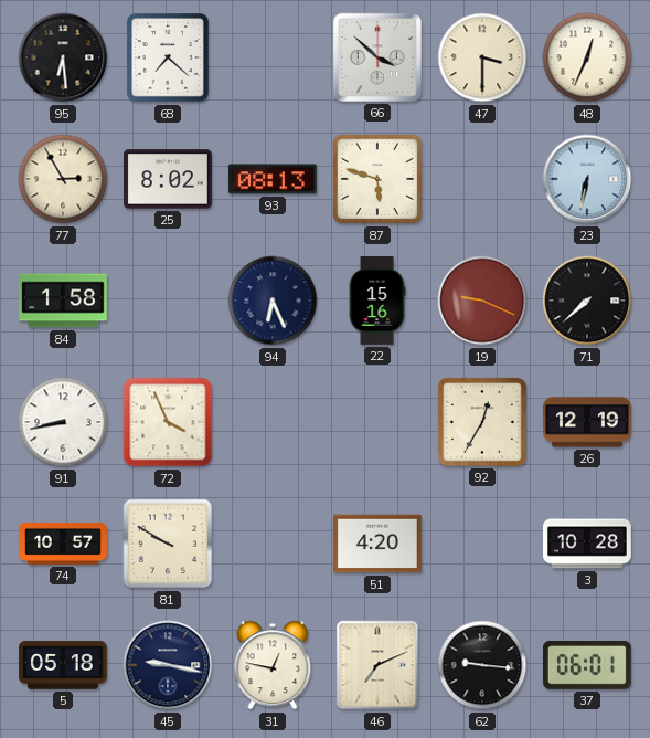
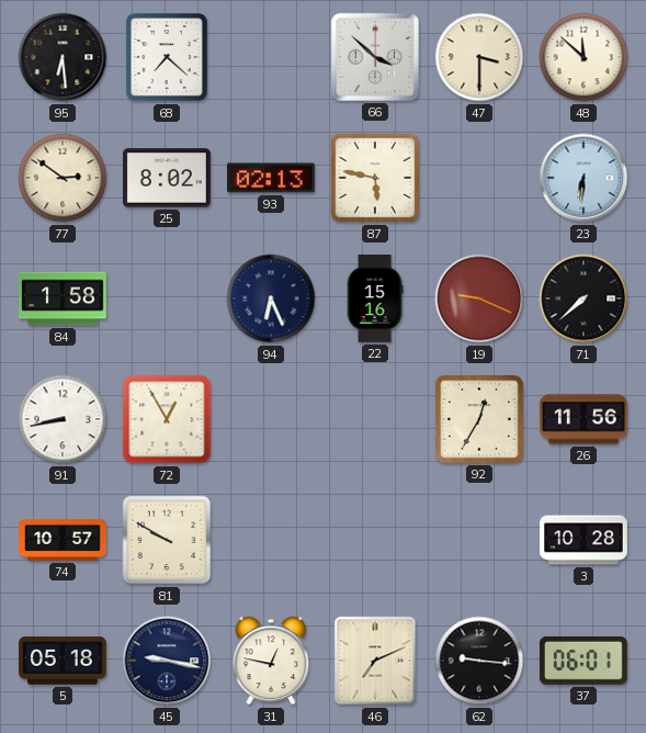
48: 12:34 -> 11:52 (583, 57)
77: 2:55 -> 2:51 (63, 178)
93: 08:13 -> 02:13 (271, 178)
87: 5:48 -> 5:47 (375, 178)
23: 6:32 -> 6:31 (583, 178)
72: 3:56 -> 12:55 (167, 419)
26: 12:19 -> 11:56 (583, 419)
51: 4:20 -> none (377, 544)
